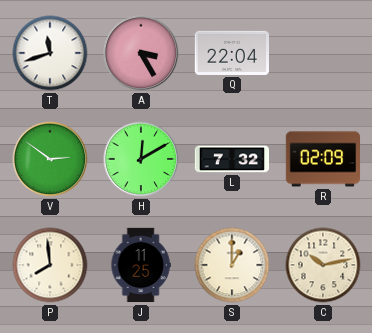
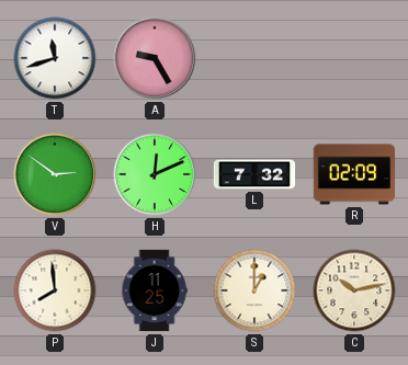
A: 3:25 -> 9:25 (155, 58)
Q: 22:04 -> none (232, 53)
H: 12:10 -> 12:11 (155, 174)
